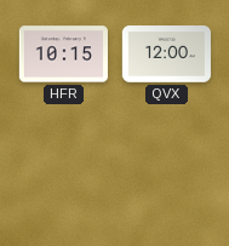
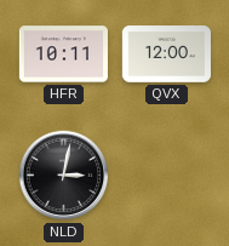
HFR: 10:15 -> 10:11 (63, 55)
NLD: none -> 3:02 (64, 176)
